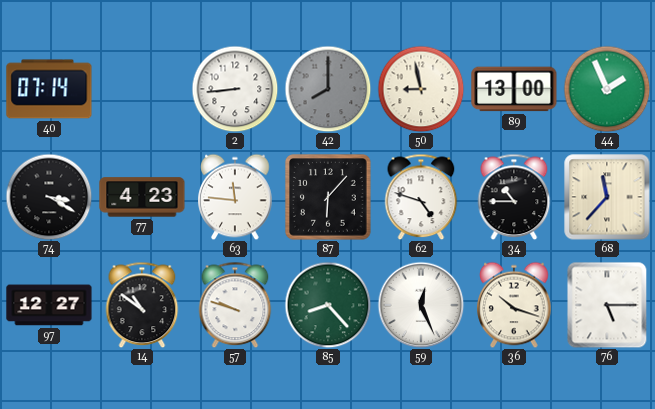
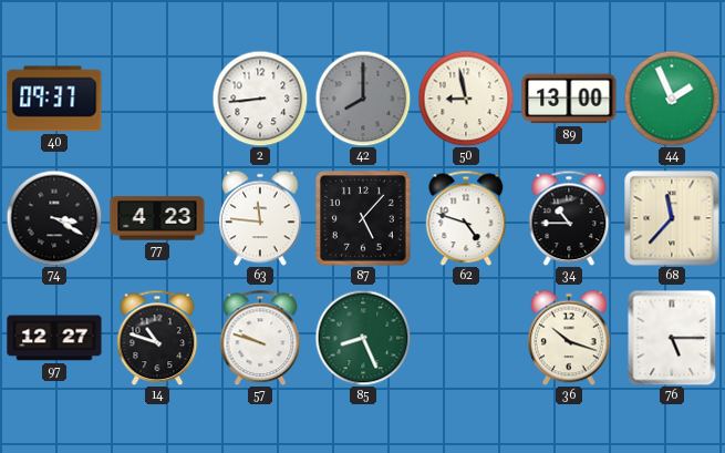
40: 07:14 -> 09:37 (54, 99)
87: 6:07 -> 5:07 (363, 218)
14: 10:51 -> 10:48 (157, 338)
85: 8:23 -> 8:26 (363, 338)
59: 12:26 -> none (421, 305)
